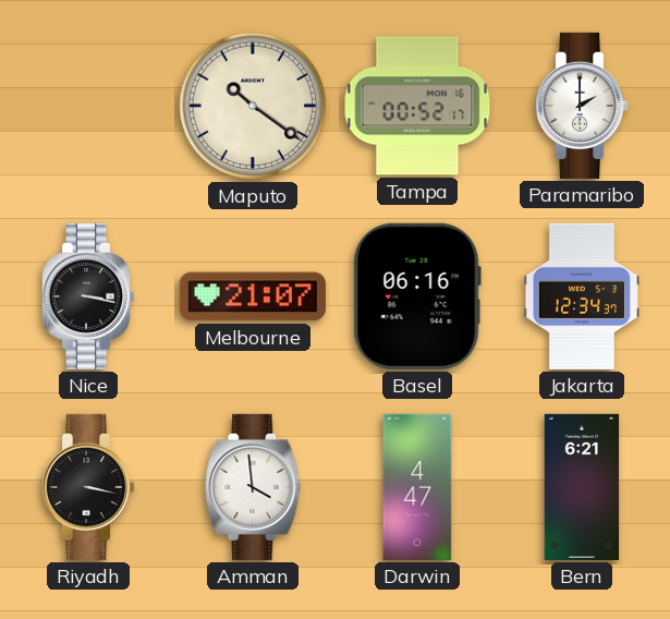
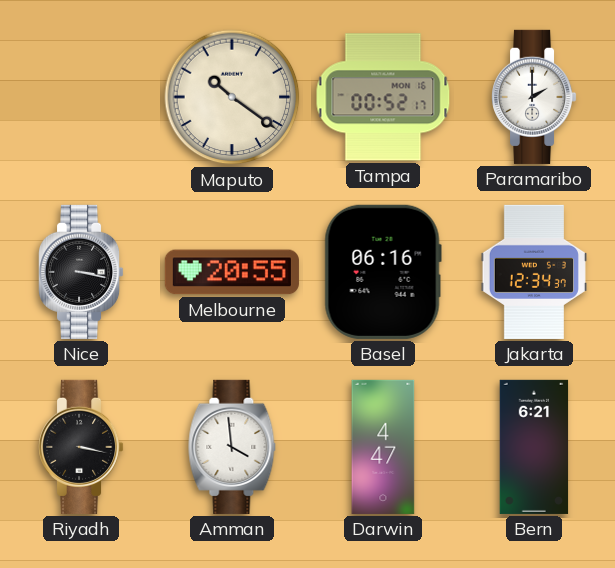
Melbourne: 21:07 -> 20:55 (232, 272)
